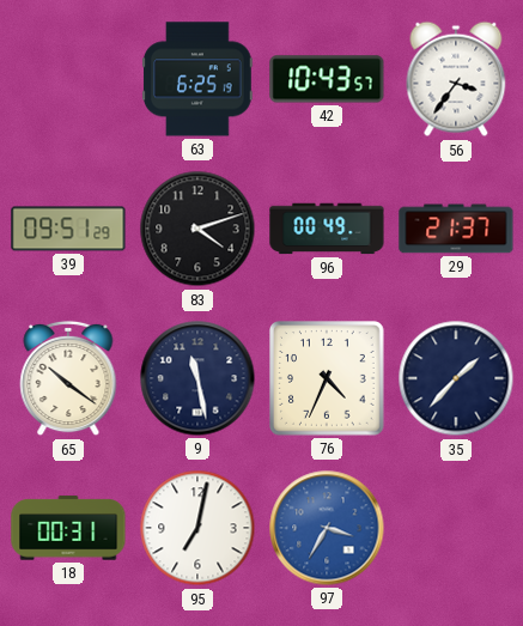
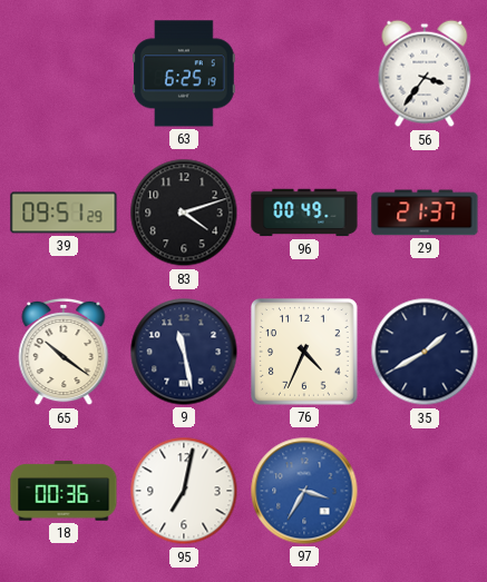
42: 10:43 -> none (327, 79)
35: 1:37 -> 1:40 (425, 352)
18: 00:31 -> 00:36 (64, 491)
